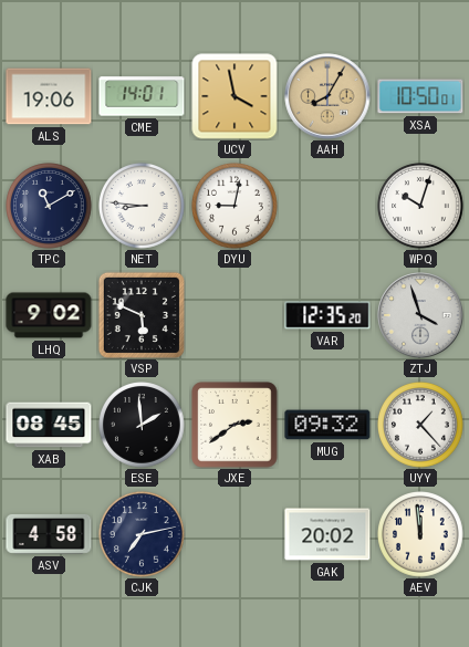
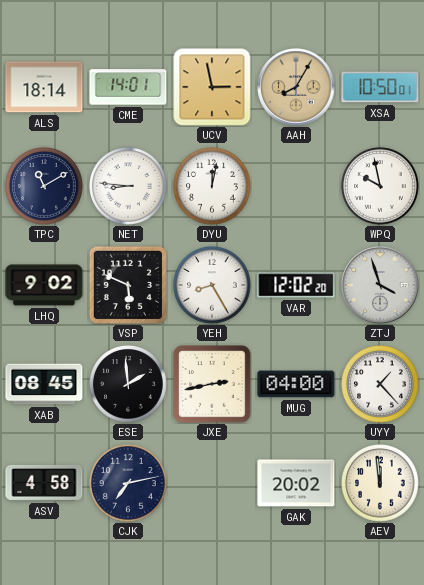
ALS: 19:06 -> 18:14 (44, 87)
UCV: 3:58 -> 2:58 (212, 87)
DYU: 9:02 -> 12:02 (212, 186)
WPQ: 10:03 -> 9:58 (380, 186)
YEH: none -> 8:25 (212, 285)
VAR: 12:35 -> 12:02 (296, 285)
JXE: 2:39 -> 2:43 (212, 384)
MUG: 09:32 -> 04:00 (296, 384)
